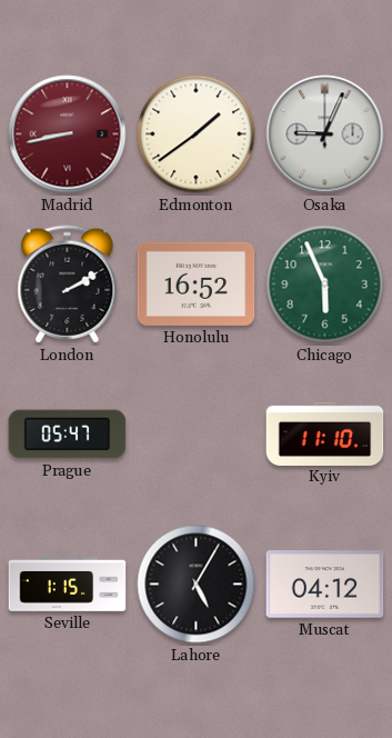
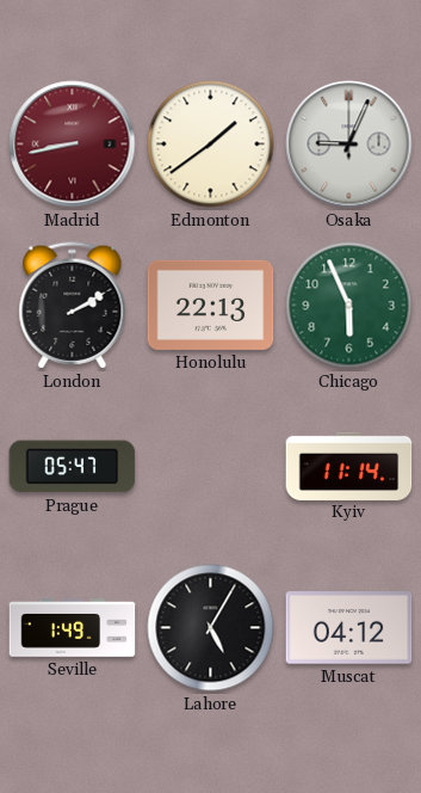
Honolulu: 16:52 -> 22:13 (211, 305)
Kyiv: 11:10 -> 11:14 (349, 466)
Seville: 1:15 -> 1:49 (73, 628)
